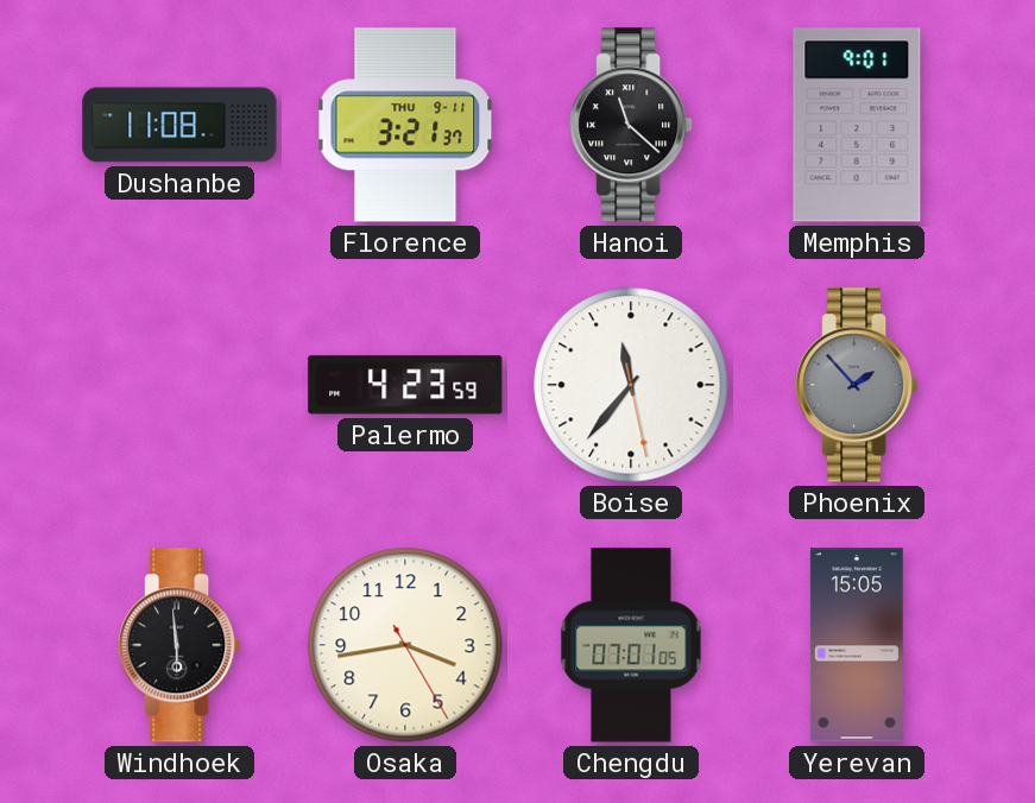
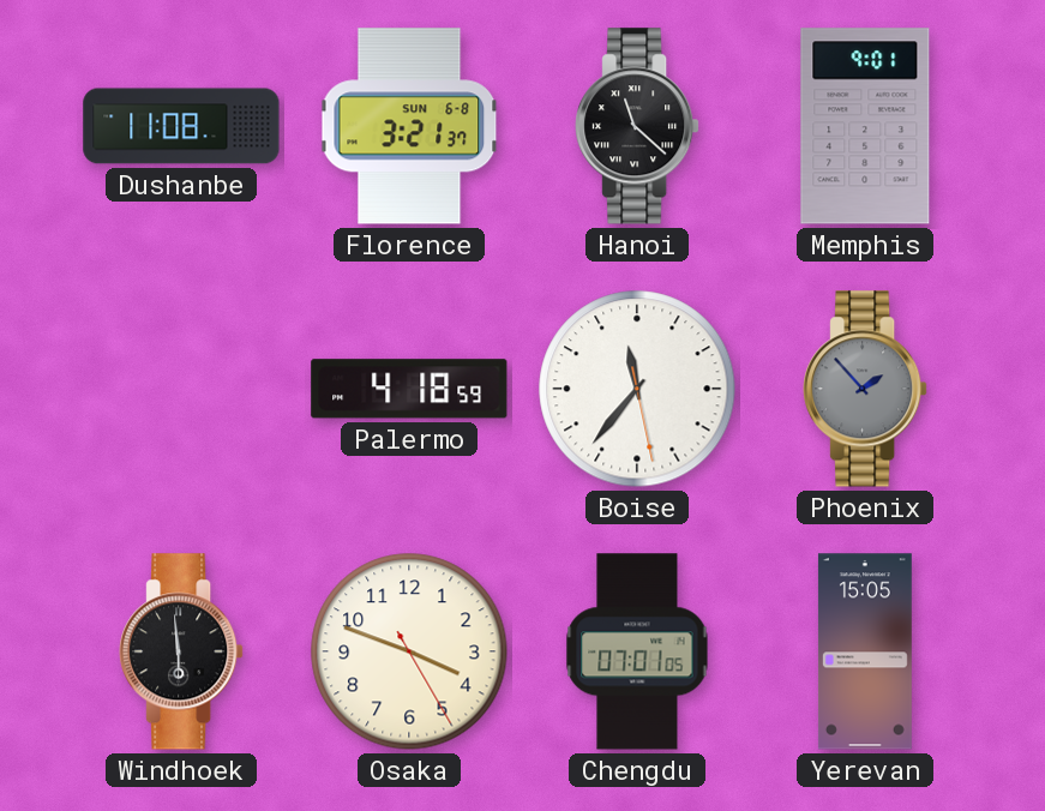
Florence date: THU 9-11 -> SUN 6-8 (409, 126)
Palermo: 4:23 -> 4:18 (409, 389)
Osaka: 3:43 -> 3:48 (409, 651)
